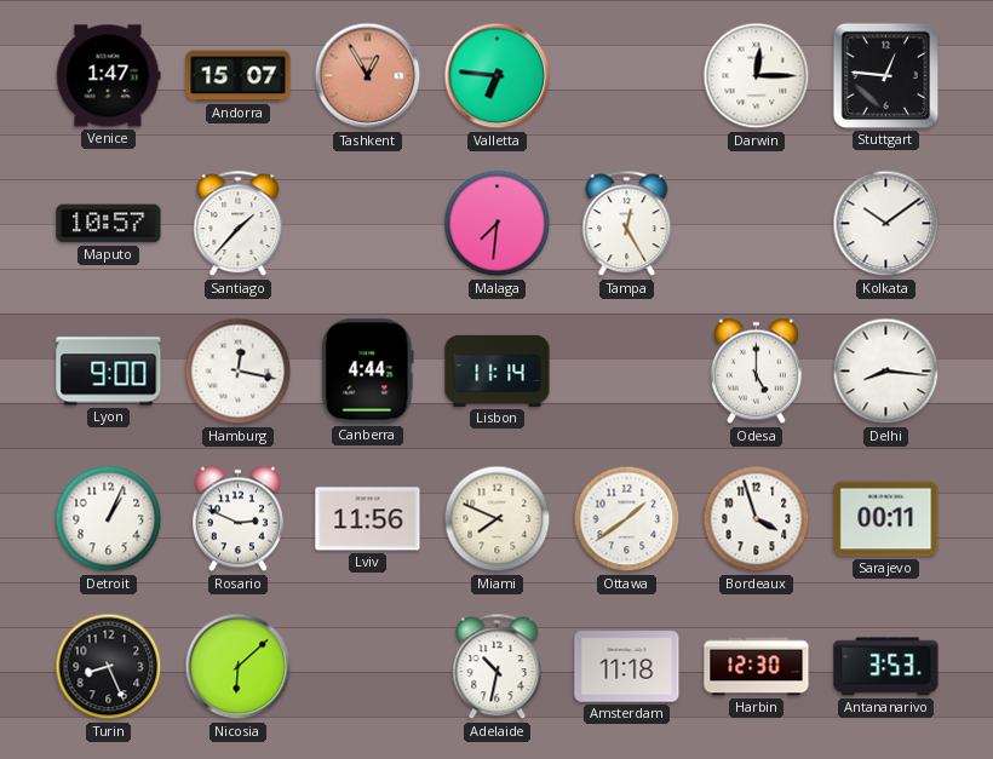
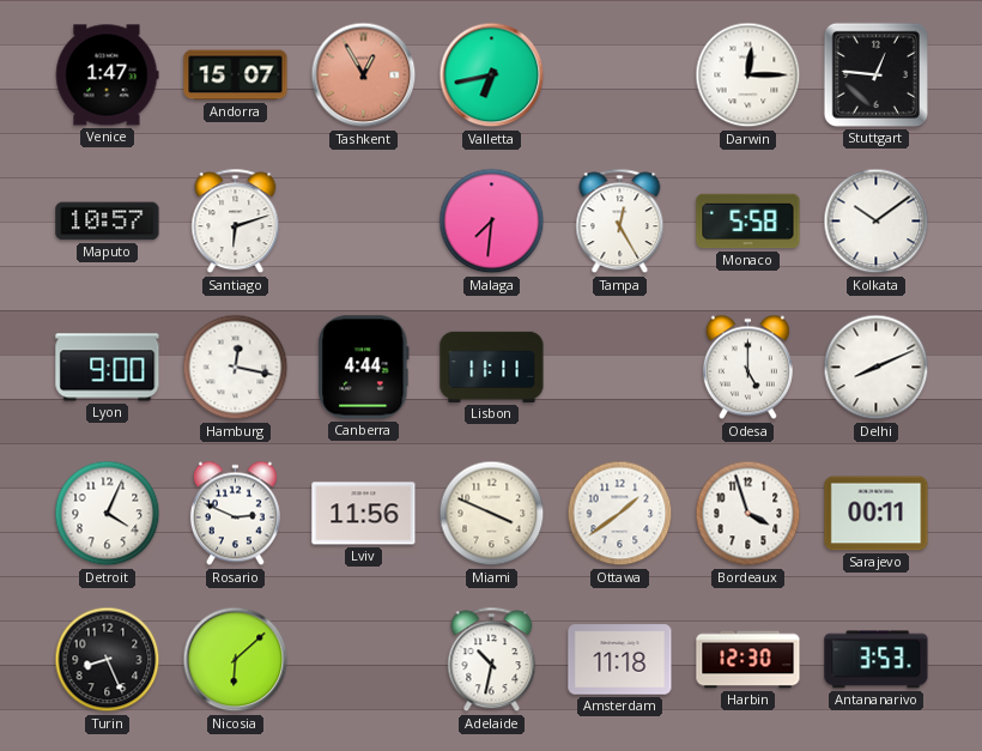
Valletta: 6:46 -> 6:43 (492, 75)
Santiago: 1:37 -> 6:12 (236, 222)
Monaco: none -> 5:58 (748, 222)
Lisbon: 11:14 -> 11:11 (492, 367)
Delhi: 8:16 -> 8:11 (877, 368)
Detroit: 1:04 -> 4:04 (108, 514)
Miami: 7:49 -> 3:49 (492, 514)
